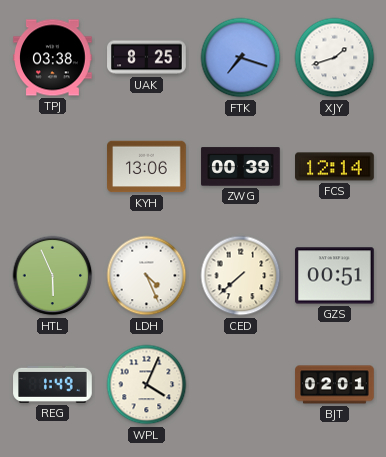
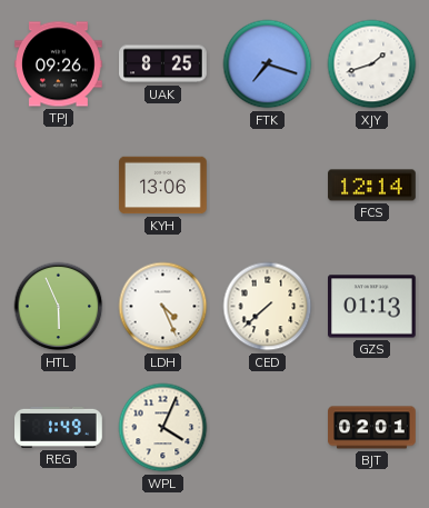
TPJ: 03:38 -> 09:26 (59, 64)
ZWG: 00:39 -> none (241, 167)
GZS: 00:51 -> 01:13 (372, 307)
